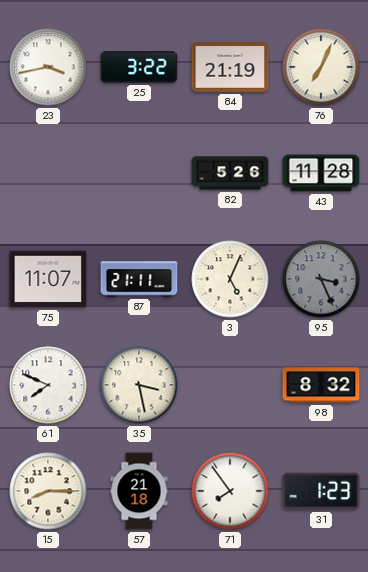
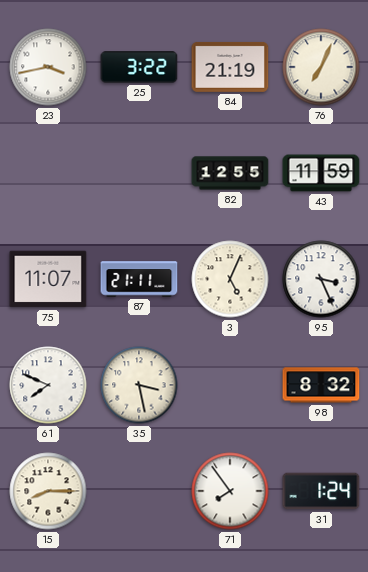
82: 5:26 -> 12:55 (230, 173)
43: 11:28 -> 11:59 (321, 173)
95 dial: grey -> white (321, 279)
57: 21:18 -> none (139, 491)
31: 1:23 -> 1:24 (321, 491)
